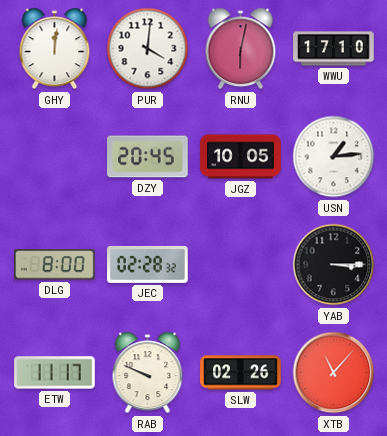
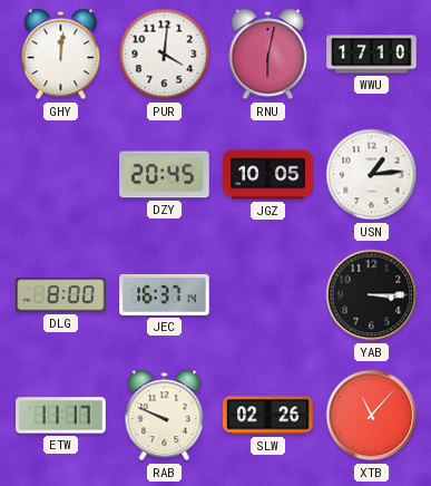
JEC: 02:28 -> 16:37 (165, 294)
